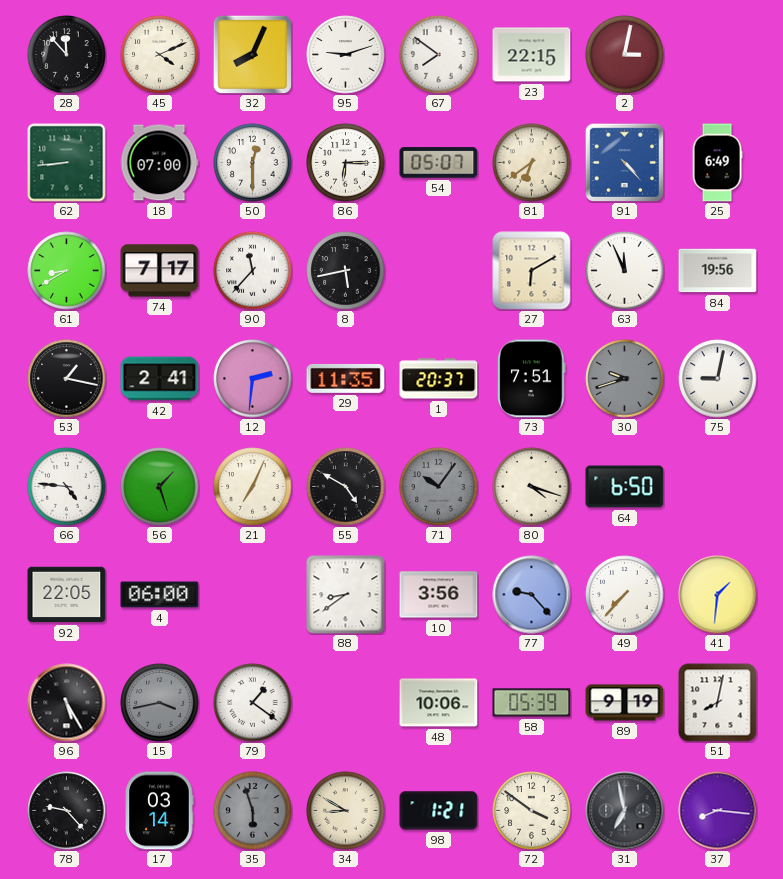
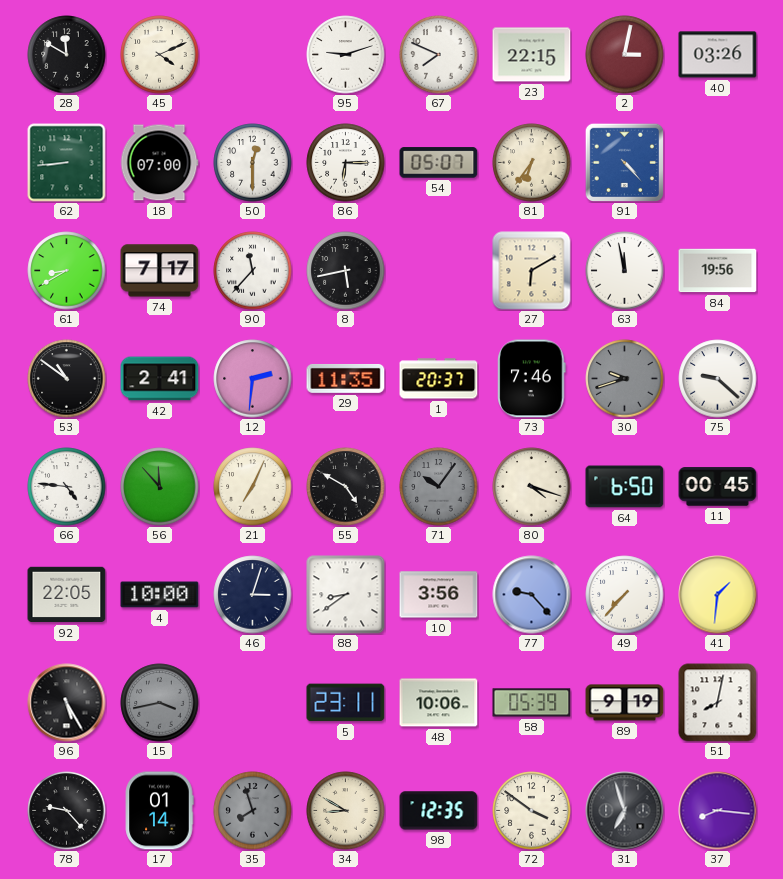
28: 11:53 -> 11:50 (67, 55)
32: 8:04 -> none (252, 54)
67: 7:51 -> 7:49 (439, 55)
40: none -> 03:26 (718, 55)
81: 6:39 -> 6:36 (532, 163)
25: 6:49 -> none (717, 163)
63: 11:56 -> 11:58 (625, 271)
53: 1:17 -> 10:51 (67, 379)
73: 7:51 -> 7:46 (532, 379)
75: 9:02 -> 9:22 (718, 379)
56: 1:27 -> 11:53 (160, 487)
11: none -> 00:45 (718, 487)
4: 06:00 -> 10:00 (160, 595)
46: none -> 3:03 (253, 595)
79: 1:21 -> none (253, 703)
5: none -> 23:11 (346, 703)
17: 03:14 -> 01:14 (159, 811)
35: 5:57 -> 7:57 (253, 811)
98: 1:21 -> 12:35 (439, 811)
31: 6:58 -> 6:57 (625, 811)
